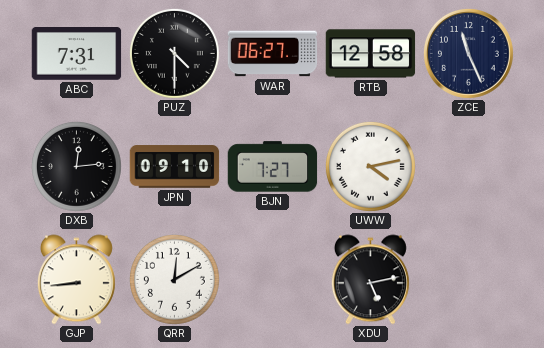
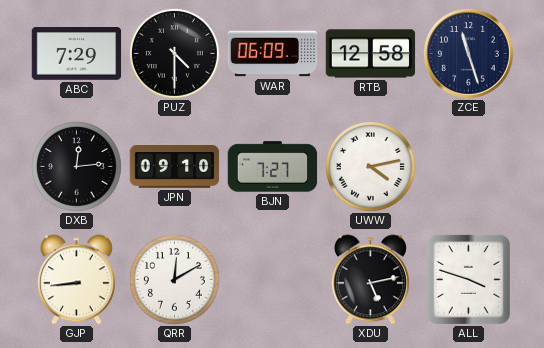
ABC: 7:31 -> 7:29 (77, 54)
WAR: 06:27 -> 06:09 (273, 54)
ZCE: 11:26 -> 11:27 (468, 53)
ALL: none -> 3:48 (468, 279)
